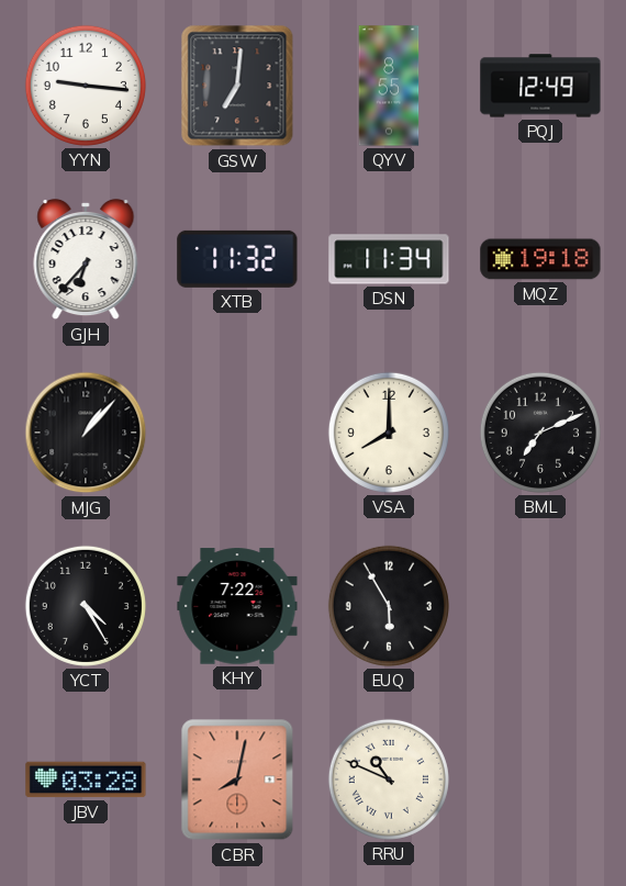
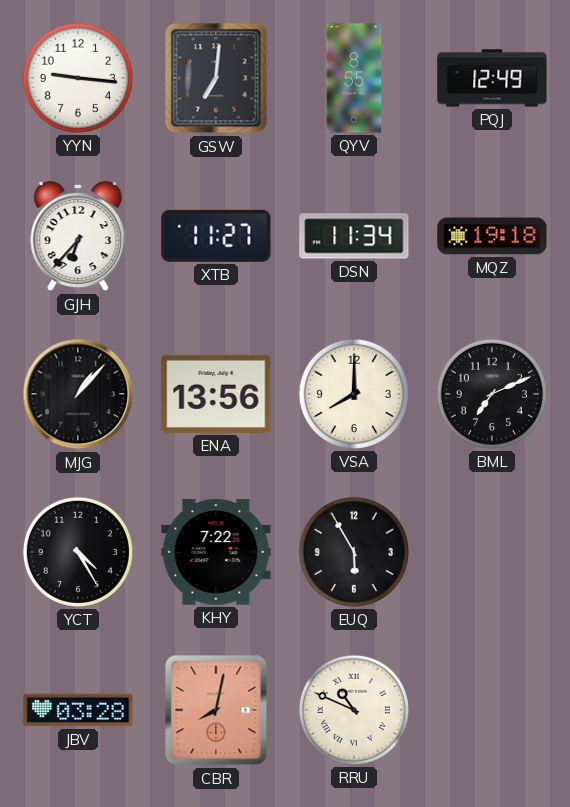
XTB: 11:32 -> 11:27 (216, 236)
ENA: none -> 13:56 (216, 394)
